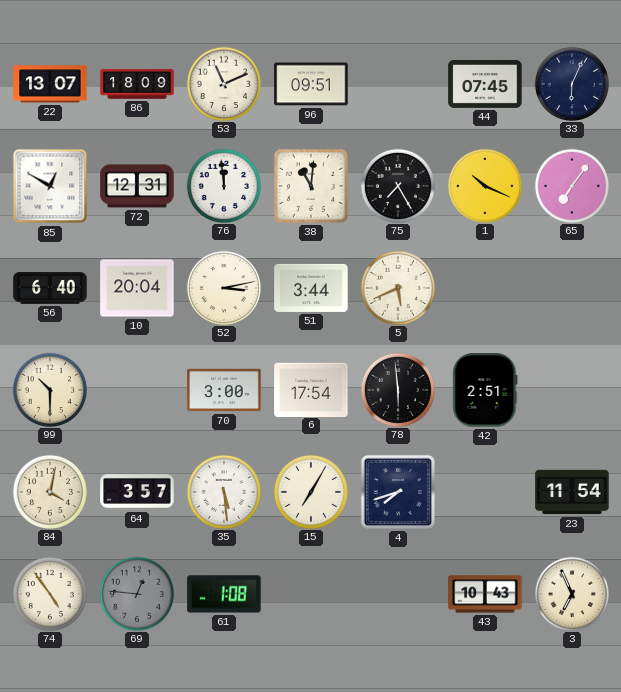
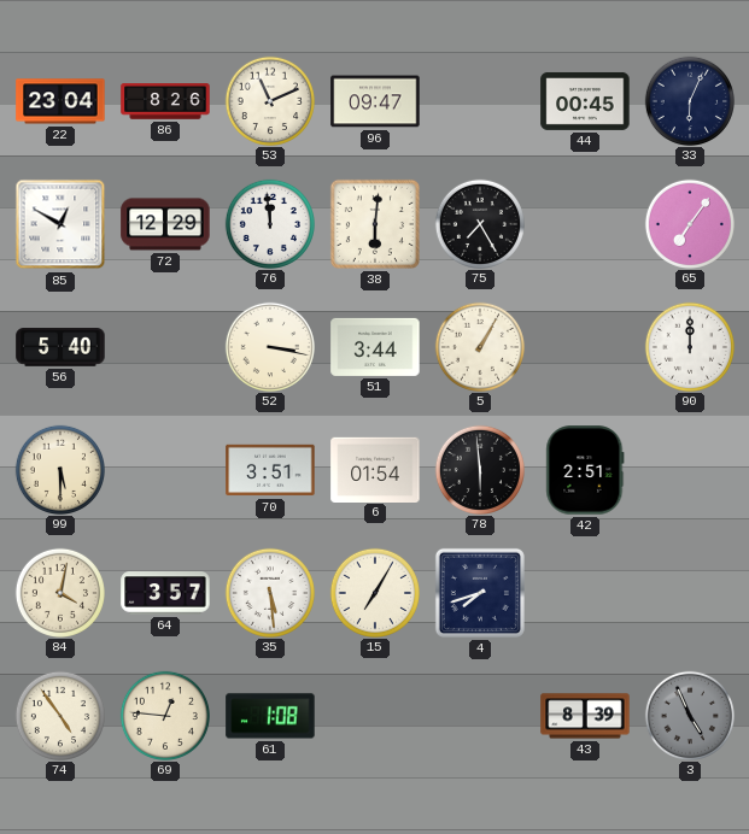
22: 13:07 -> 23:04 (60, 101)
86: 18:09 -> 8:26 (165, 101)
96: 09:51 -> 09:47 (375, 101)
44: 07:45 -> 00:45 (585, 101)
72: 12:31 -> 12:29 (165, 224)
38: 11:01 -> 6:01 (375, 224)
1: 10:19 -> none (484, 185)
56: 6:40 -> 5:40 (60, 347)
10: 20:04 -> none (137, 288)
52: 3:13 -> 3:17 (269, 346)
5: 5:41 -> 1:05 (479, 346)
90: none -> 12:00 (689, 346)
99: 10:30 -> 5:30 (59, 469)
70: 3:00 -> 3:51 (270, 470)
6: 17:54 -> 01:54 (375, 469)
23: 11:54 -> none (572, 492)
69 dial: grey -> cream (164, 715)
43: 10:43 -> 8:39 (585, 716)
3: 6:56 -> 4:56 (689, 715)
3 dial: cream -> grey (689, 715)
